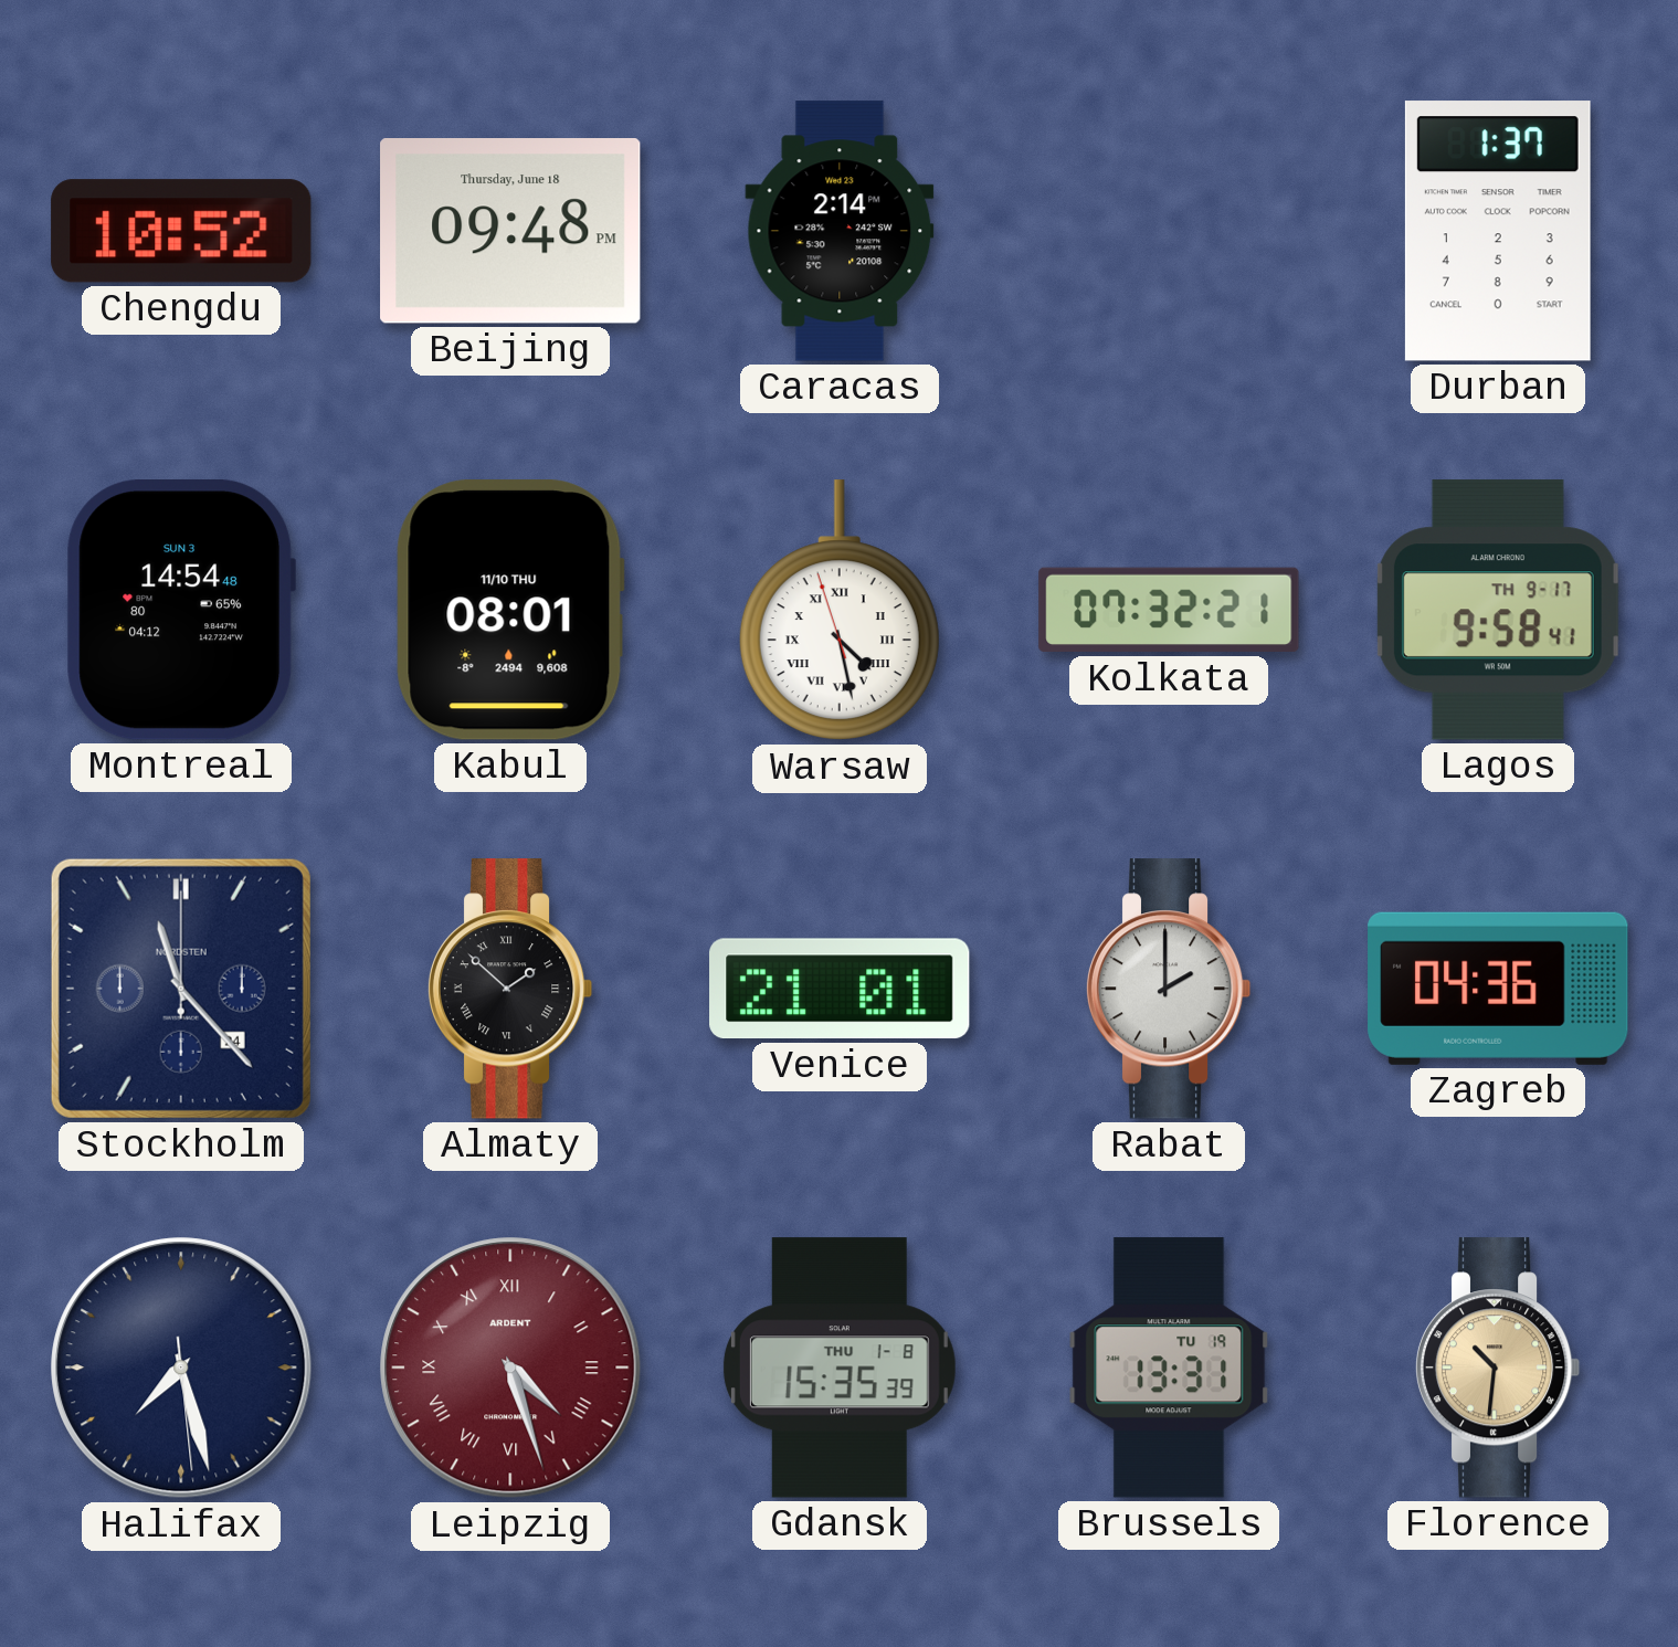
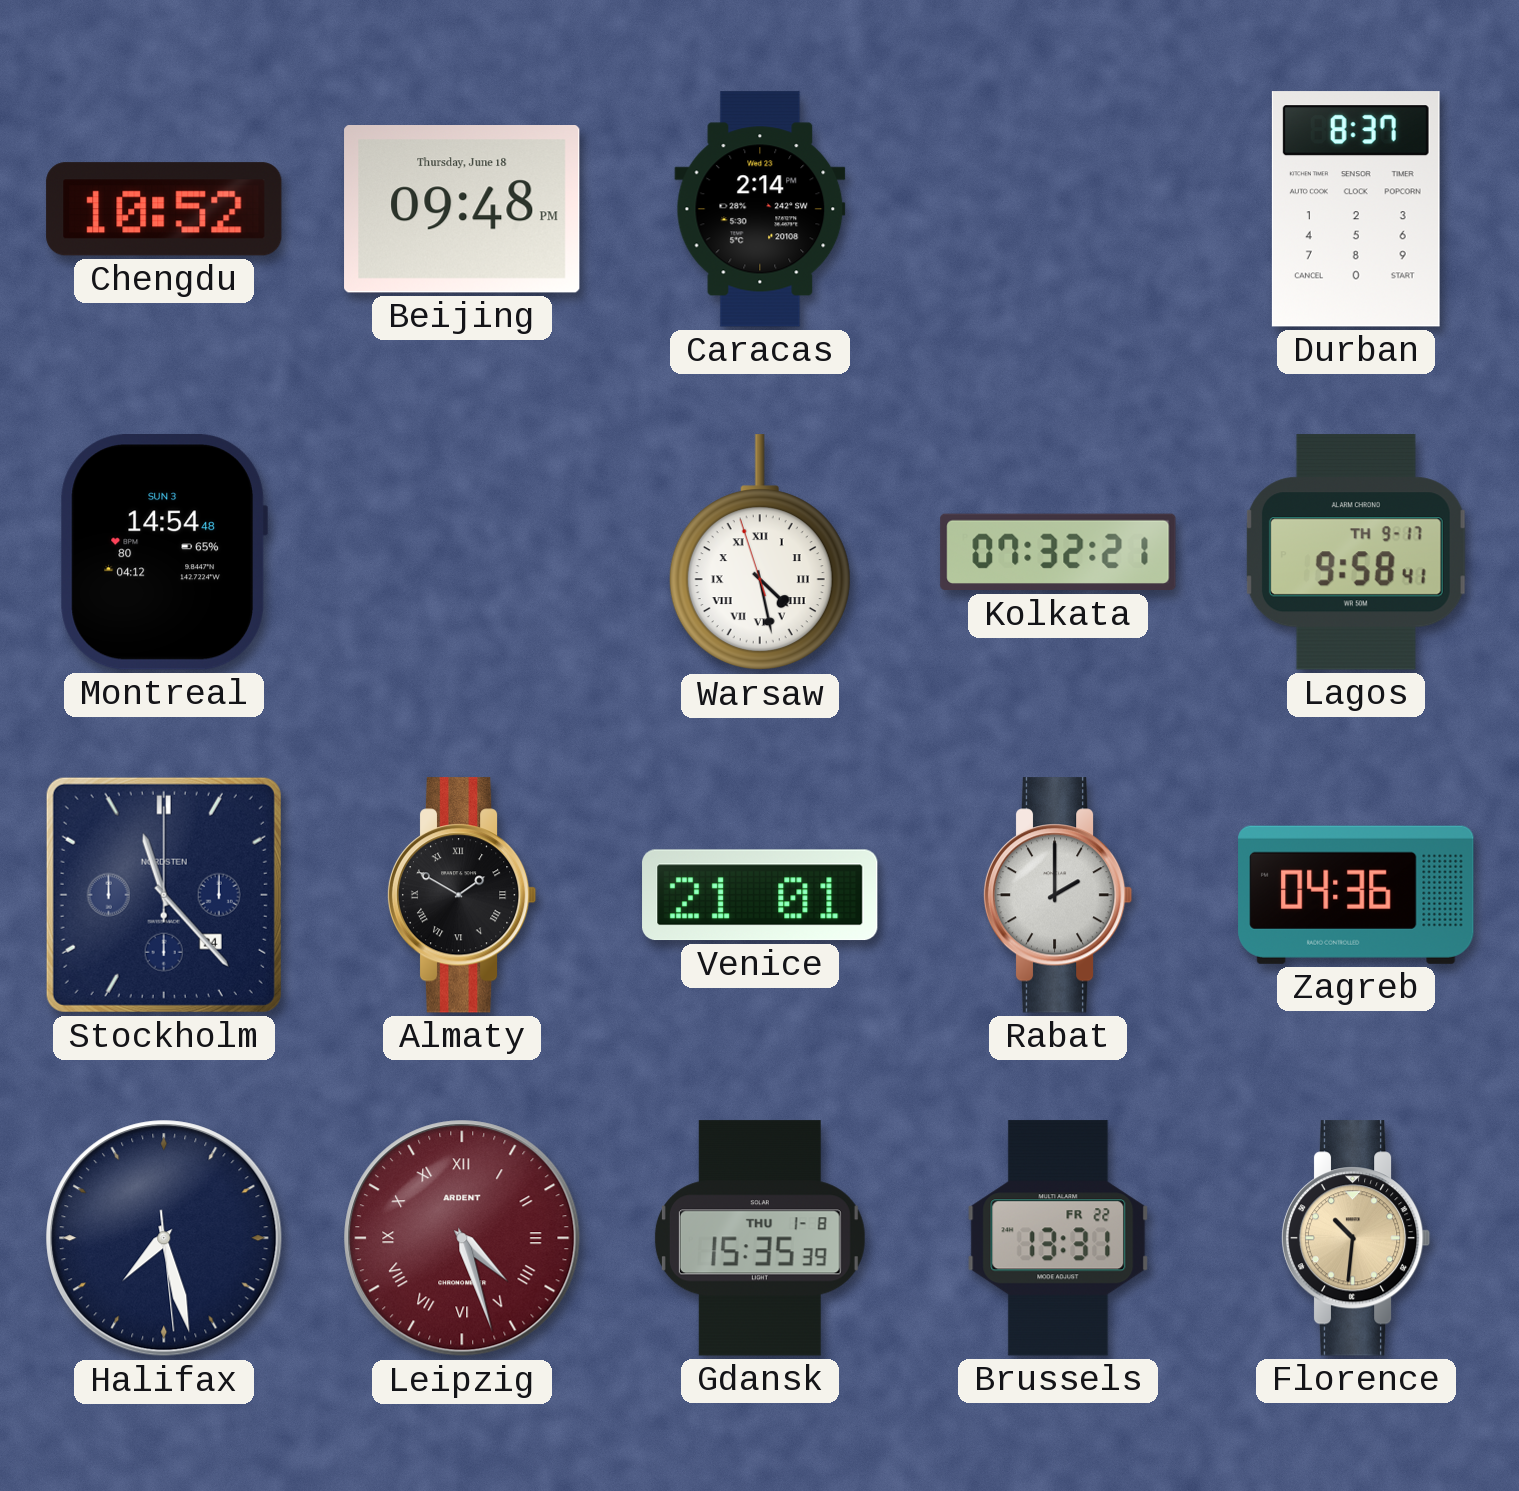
Durban: 1:37 -> 8:37 (1356, 209)
Kabul: 08:01 -> none (510, 610)
Almaty: 1:52 -> 1:50 (462, 895)
Brussels date: TU 19 -> FR 22 (1058, 1238)
